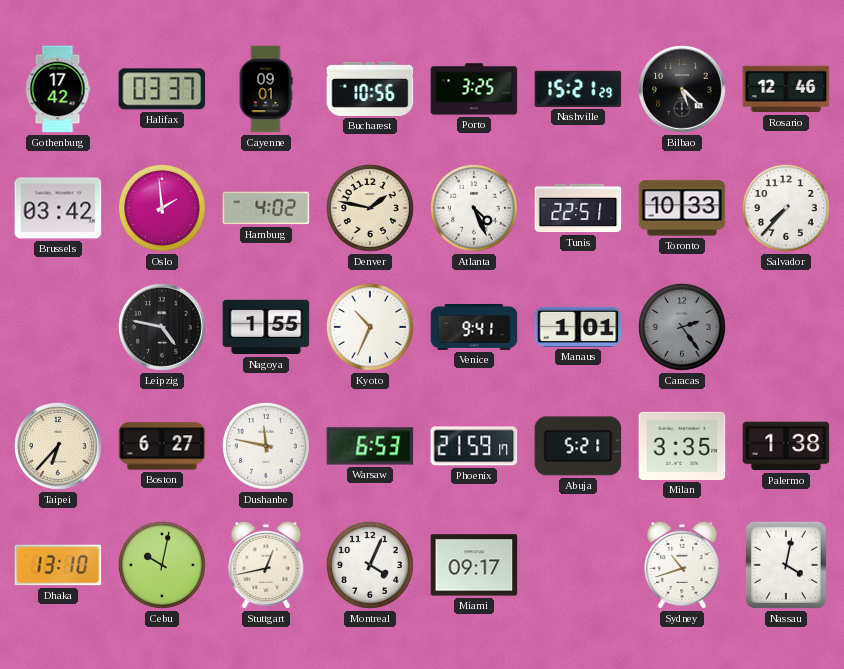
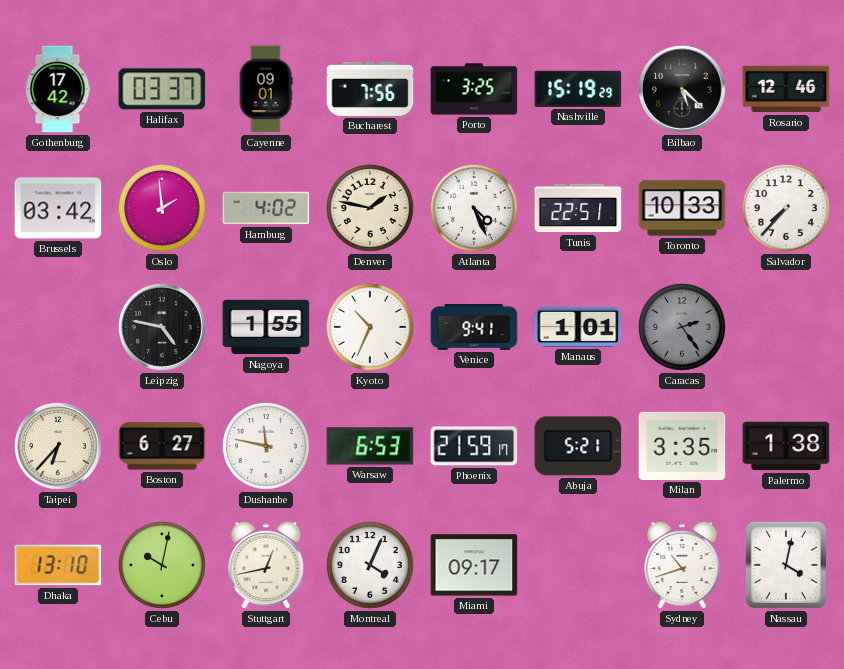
Bucharest: 10:56 -> 7:56 (370, 89)
Nashville: 15:21 -> 15:19 (578, 89)
